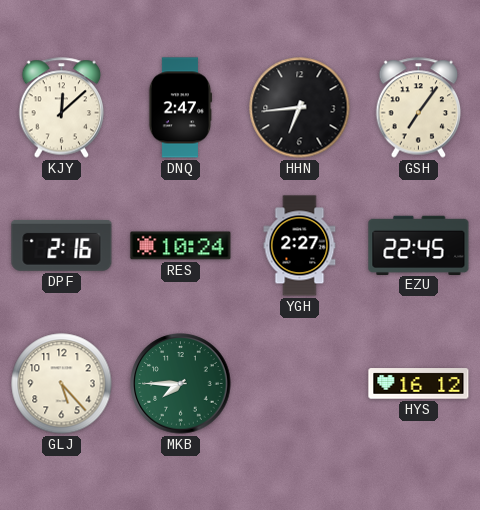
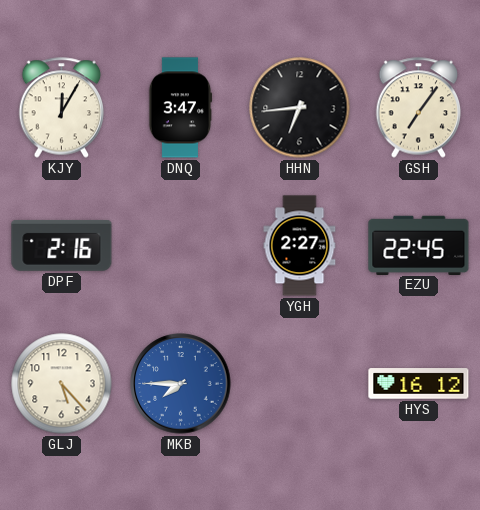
KJY: 12:08 -> 12:05 (62, 108)
DNQ: 2:47 -> 3:47 (180, 108)
RES: 10:24 -> none (181, 246)
MKB dial: green -> blue (181, 384)
